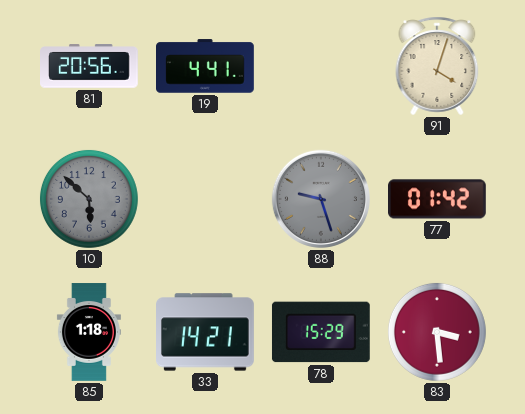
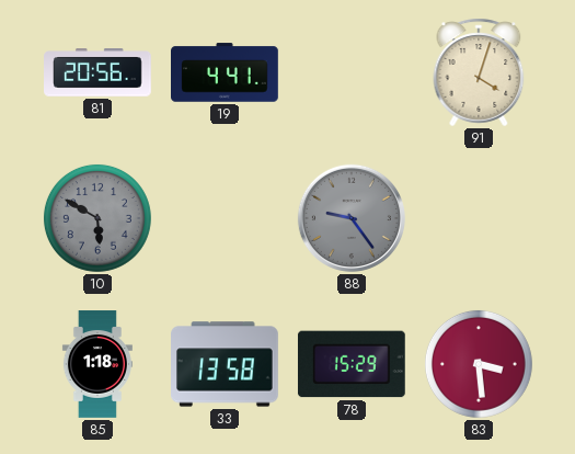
10: 5:52 -> 5:50 (97, 218)
88: 9:27 -> 9:24 (352, 218)
77: 01:42 -> none (438, 199)
33: 14:21 -> 13:58 (226, 364)
